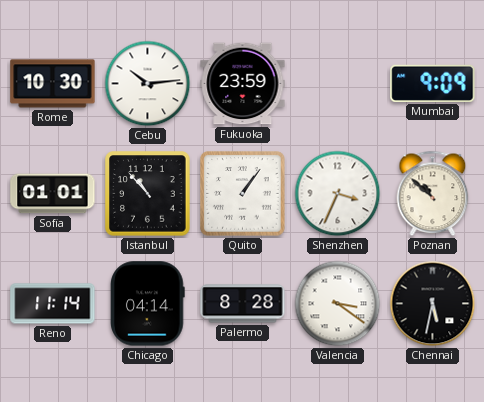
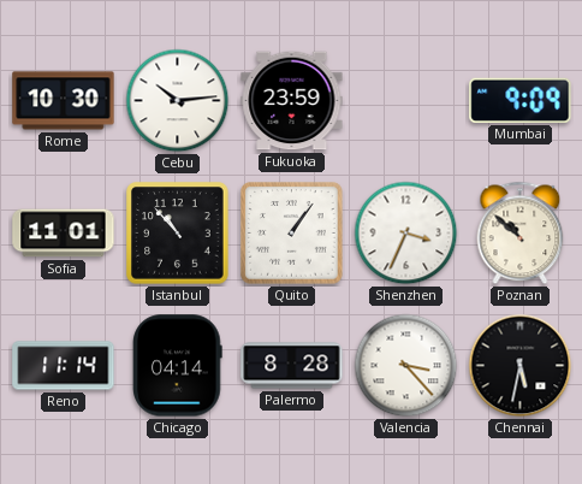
Sofia: 01:01 -> 11:01 (64, 234)
Valencia: 3:21 -> 3:23 (406, 366)
